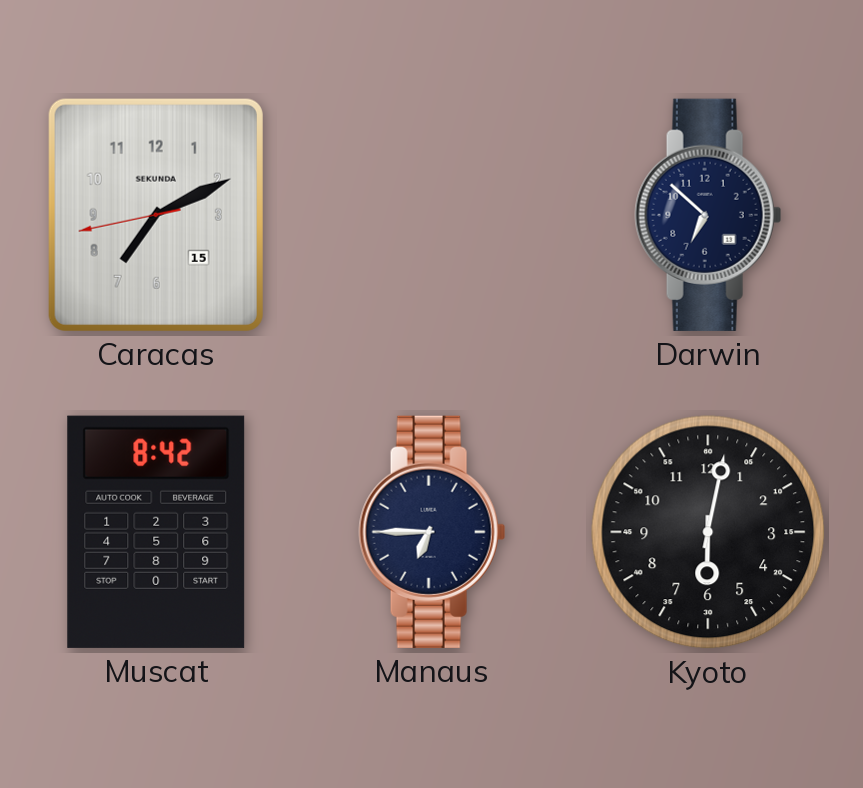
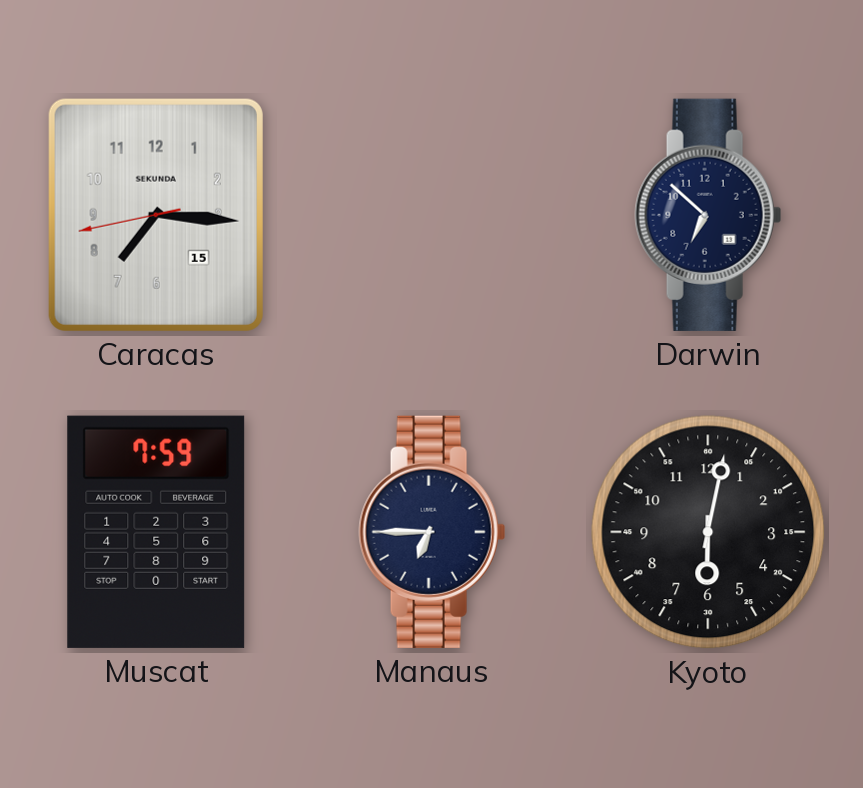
Caracas: 7:10 -> 7:15 (156, 215)
Muscat: 8:42 -> 7:59 (156, 532)
